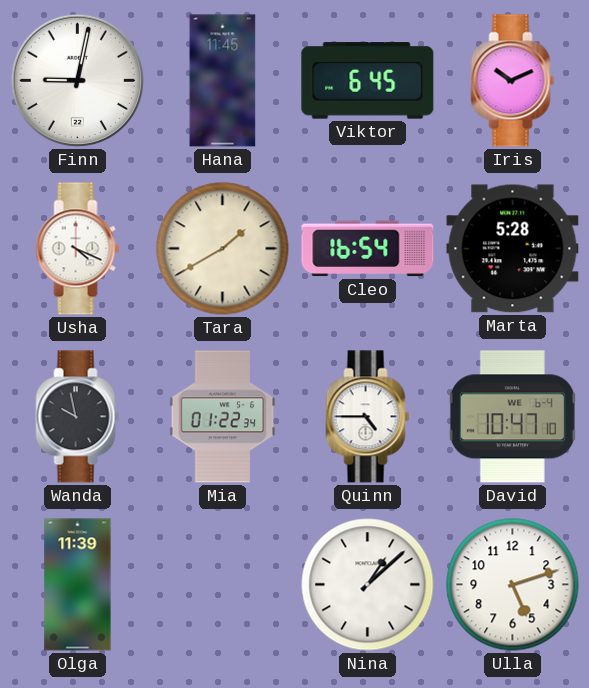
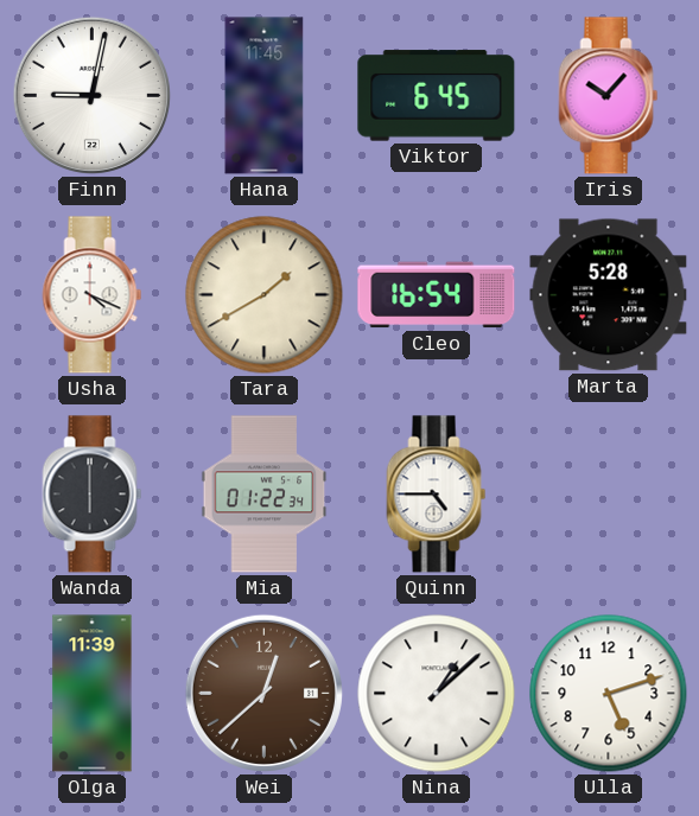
Iris: 10:11 -> 10:07 (609, 96)
Wanda: 9:58 -> 6:00 (93, 495)
David: 10:47 -> none (512, 417)
Wei: none -> 12:38 (263, 693)
